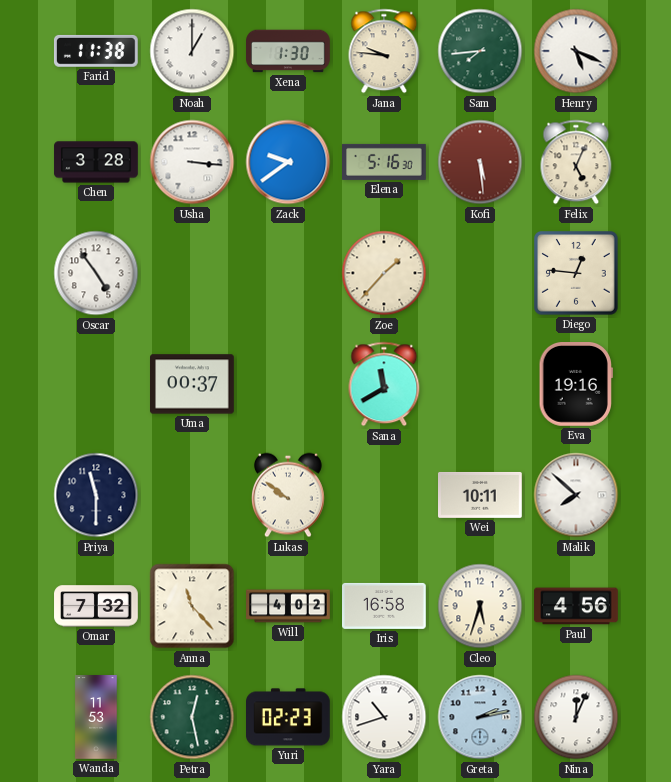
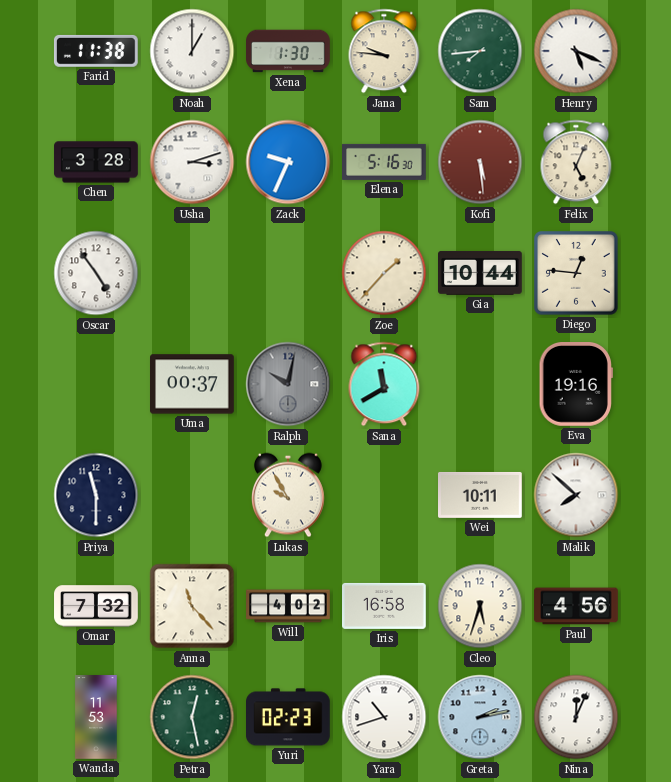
Usha: 3:16 -> 3:12 (192, 162)
Zack: 9:39 -> 9:34 (288, 162)
Gia: none -> 10:44 (481, 273)
Ralph: none -> 10:02 (288, 384)
Lukas: 9:51 -> 9:55 (289, 495)
